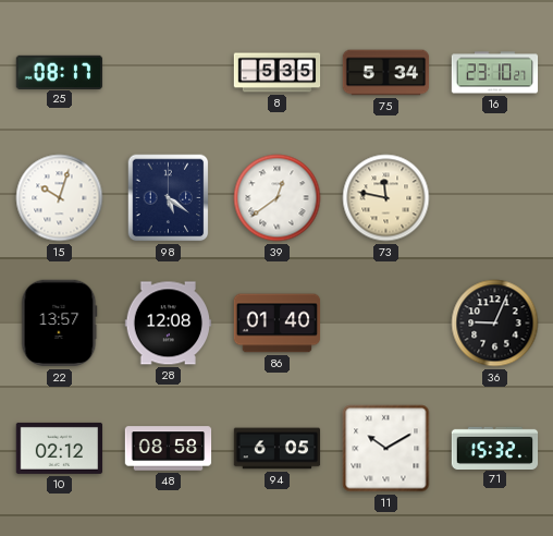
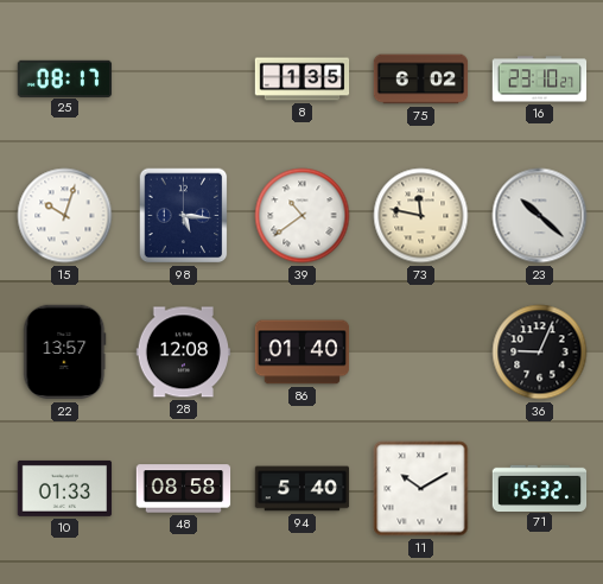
8: 5:35 -> 1:35 (303, 80)
75: 5:34 -> 6:02 (421, 80)
98: 5:21 -> 5:16 (184, 216)
39: 12:39 -> 10:39 (303, 216)
23: none -> 10:22 (540, 216)
10: 02:12 -> 01:33 (65, 488)
94: 6:05 -> 5:40 (303, 489)
